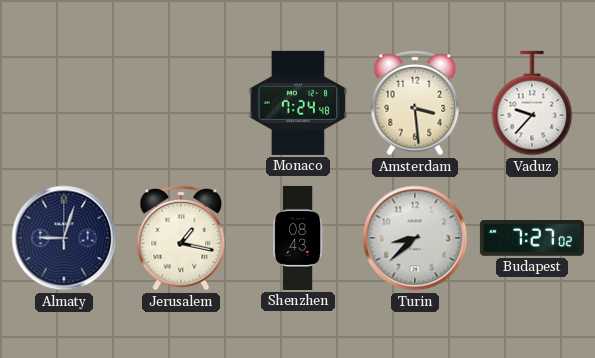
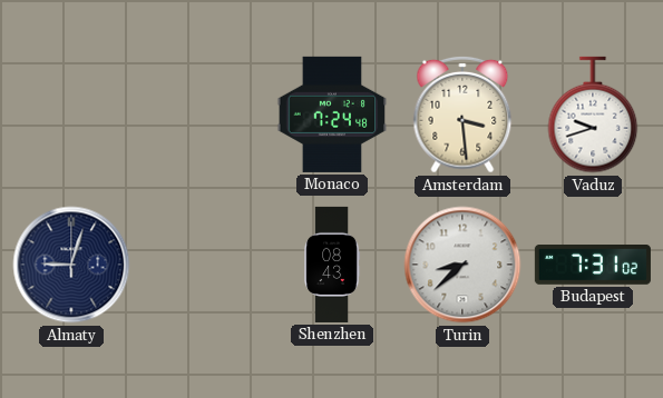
Vaduz: 9:37 -> 9:42 (593, 115)
Jerusalem: 1:17 -> none (181, 238)
Budapest: 7:27 -> 7:31 (593, 266)
